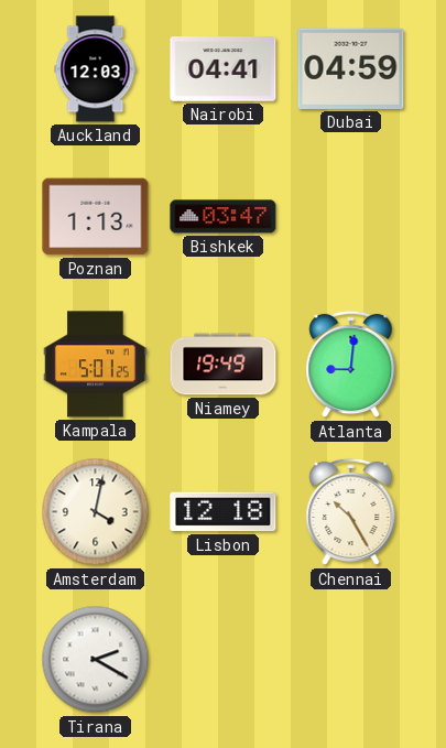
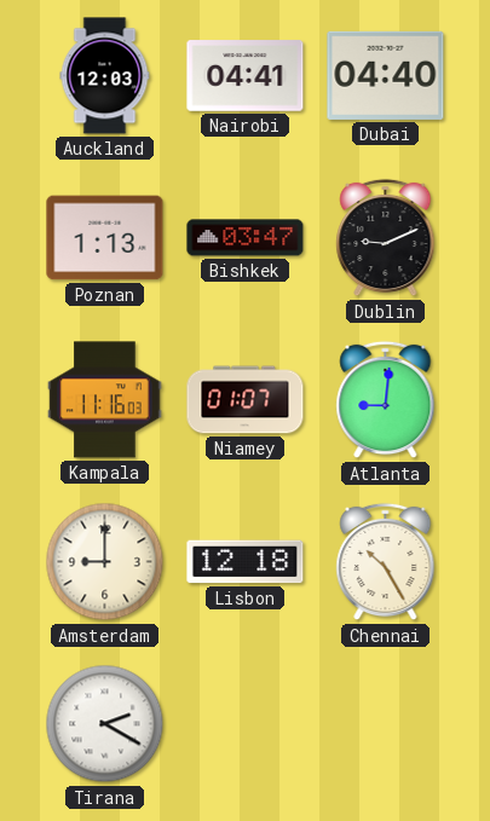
Dubai: 04:59 -> 04:40 (386, 75)
Dublin: none -> 9:11 (386, 238)
Kampala: 5:01 -> 11:16 (105, 400)
Niamey: 19:49 -> 01:07 (246, 400)
Amsterdam: 4:02 -> 9:00 (105, 562)
